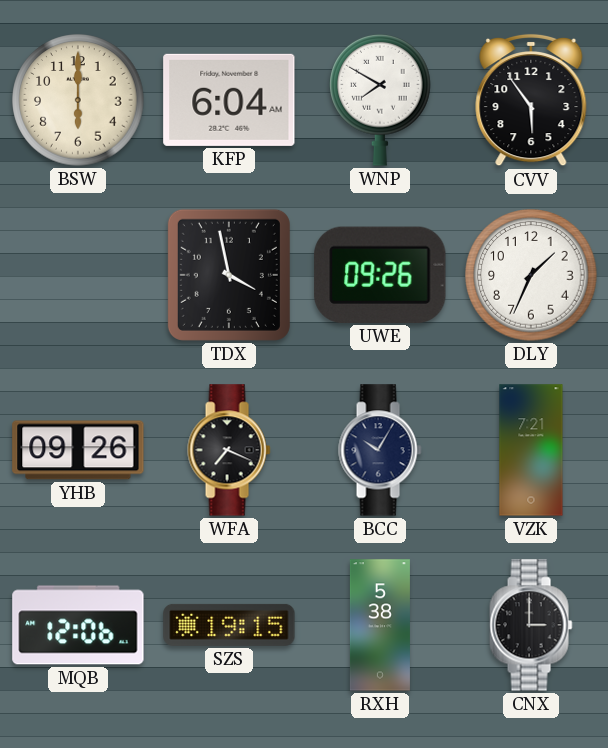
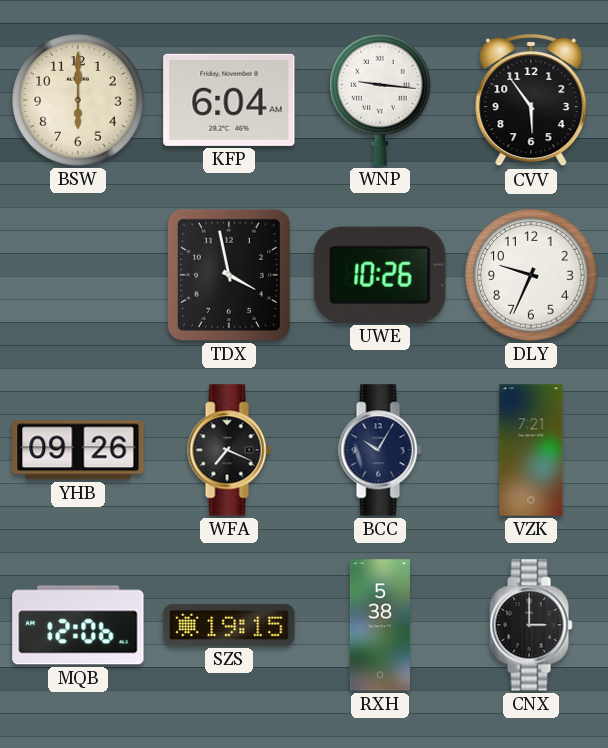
WNP: 7:50 -> 9:16 (380, 100)
UWE: 09:26 -> 10:26 (380, 275)
DLY: 1:34 -> 9:34 (531, 275)
